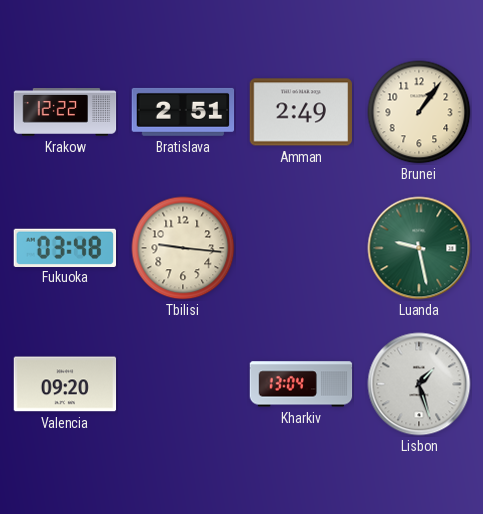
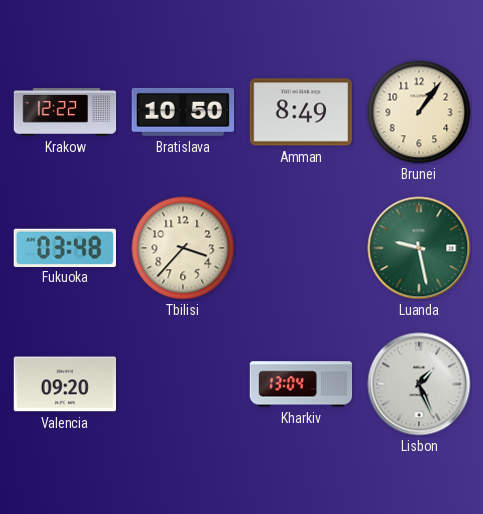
Bratislava: 2:51 -> 10:50 (183, 112)
Amman: 2:49 -> 8:49 (300, 112)
Tbilisi: 9:16 -> 3:37 (183, 248)
Lisbon: 1:27 -> 1:26 (419, 384)
